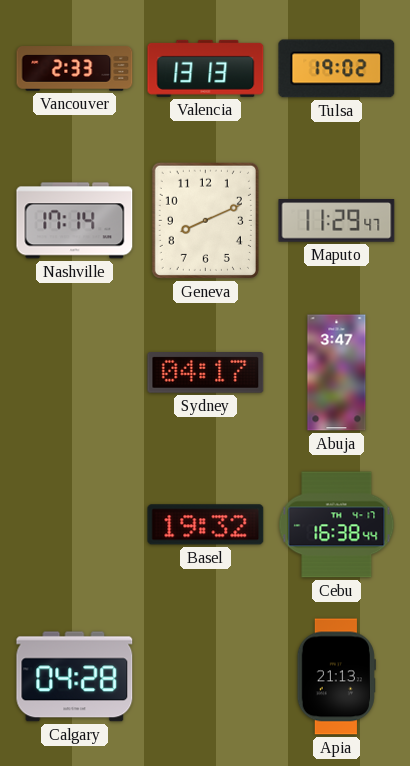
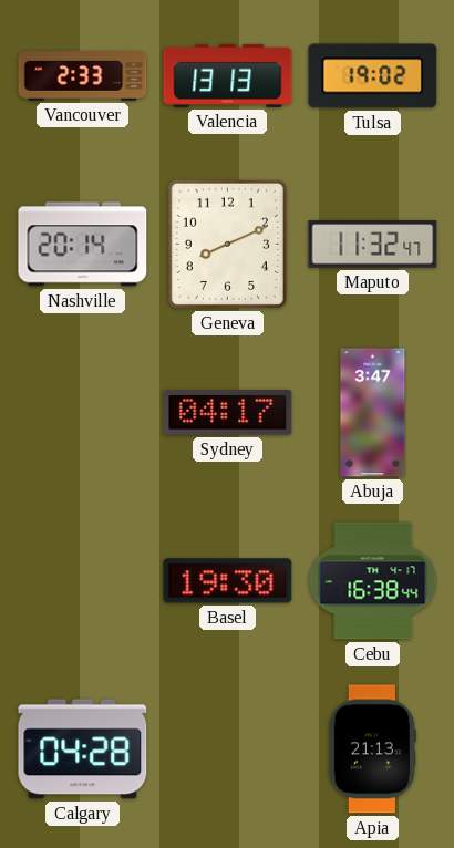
Nashville: 17:14 -> 20:14 (83, 245)
Maputo: 11:29 -> 11:32 (373, 245)
Basel: 19:32 -> 19:30 (228, 581)
